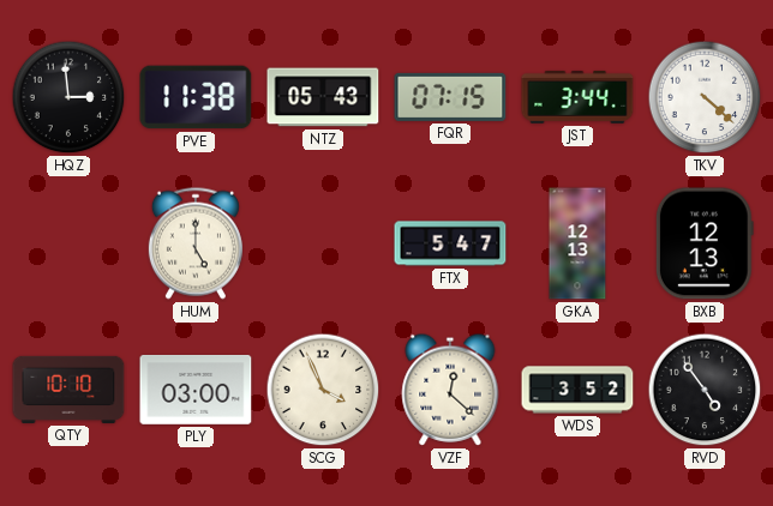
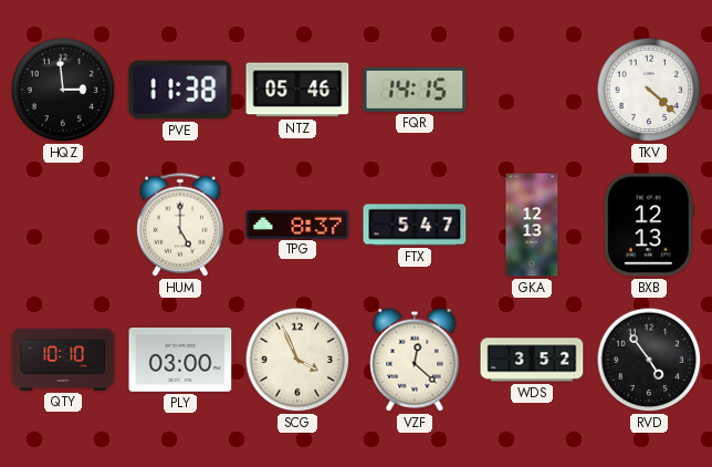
NTZ: 05:43 -> 05:46 (297, 90)
FQR: 07:15 -> 14:15 (415, 90)
JST: 3:44 -> none (577, 97)
TPG: none -> 8:37 (297, 224)
